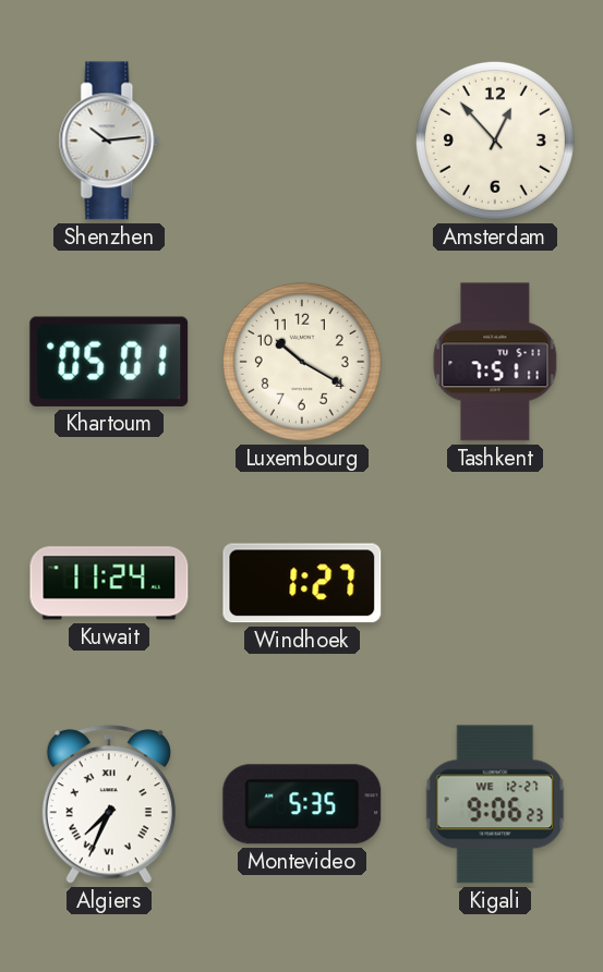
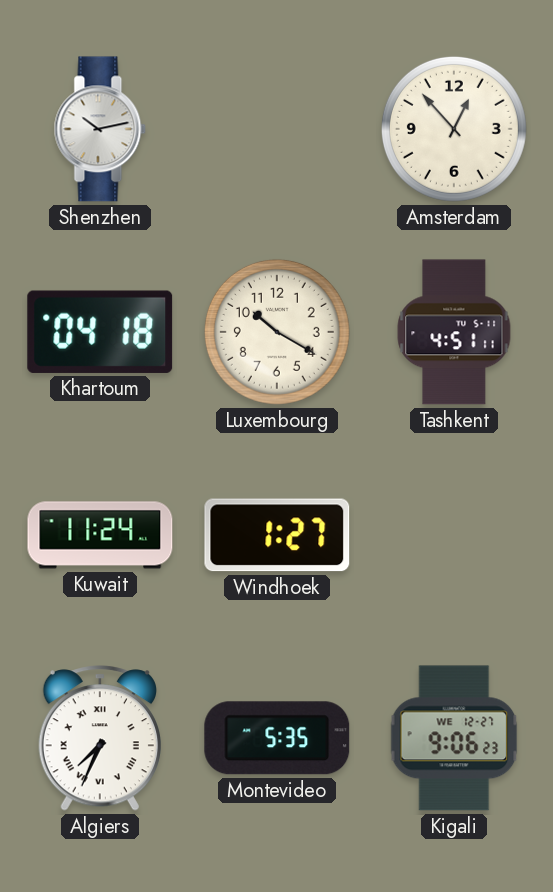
Shenzhen: 10:14 -> 10:13 (100, 129)
Khartoum: 05:01 -> 04:18 (100, 332)
Tashkent: 7:51 -> 4:51 (454, 332)
